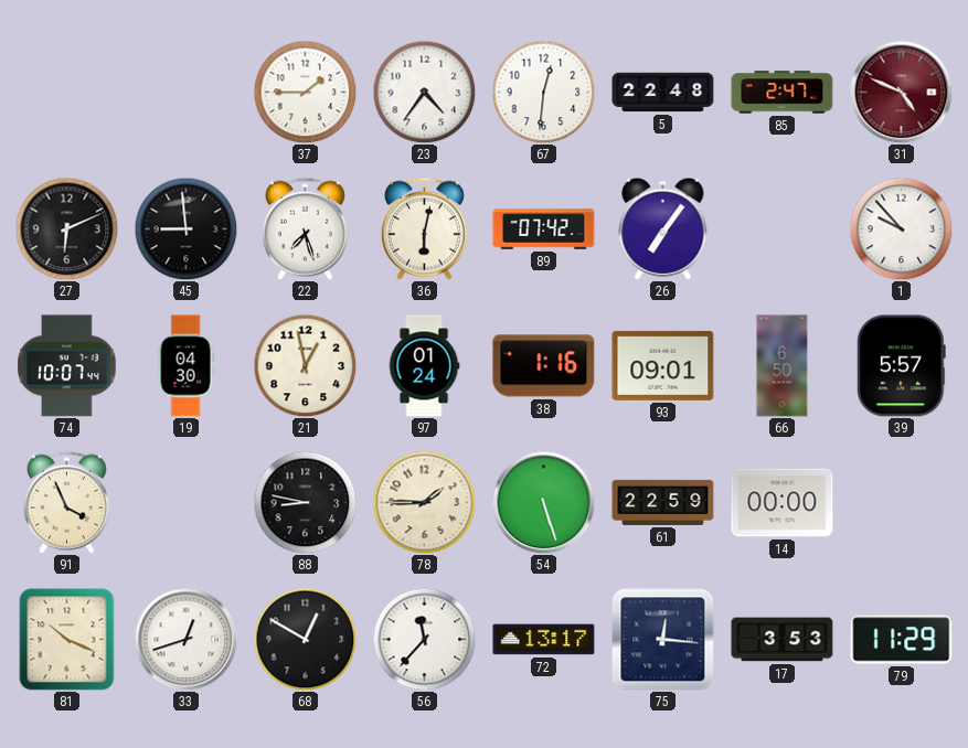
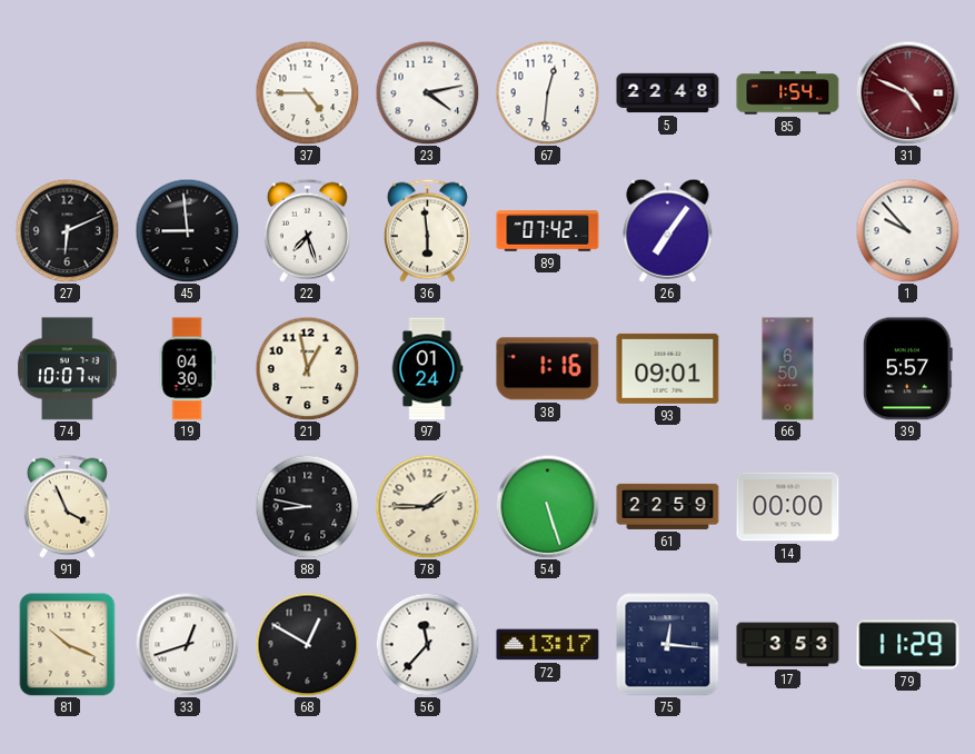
37: 1:45 -> 4:45 (307, 92)
23: 4:36 -> 4:13 (427, 92)
85: 2:47 -> 1:54 (788, 93)
36: 6:02 -> 5:59 (427, 230)
